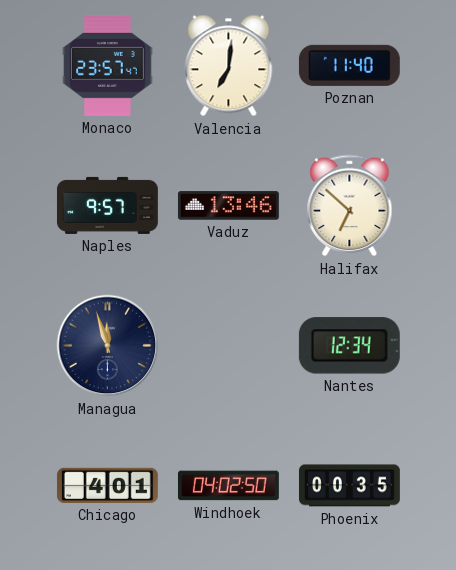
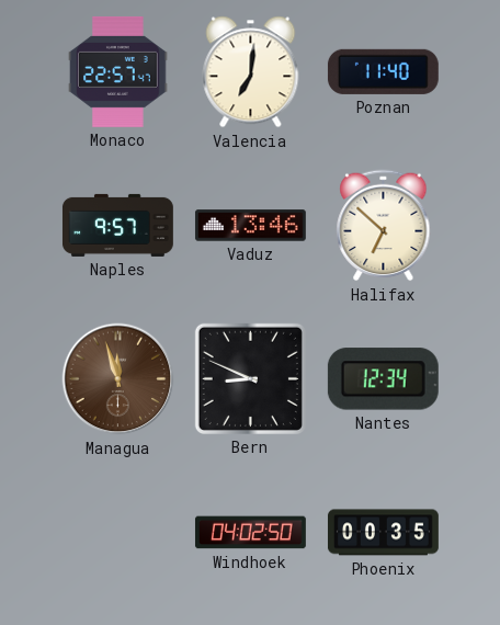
Monaco: 23:57 -> 22:57 (118, 71)
Managua dial: navy -> brown (118, 379)
Bern: none -> 8:49 (250, 378)
Chicago: 4:01 -> none (107, 485)
